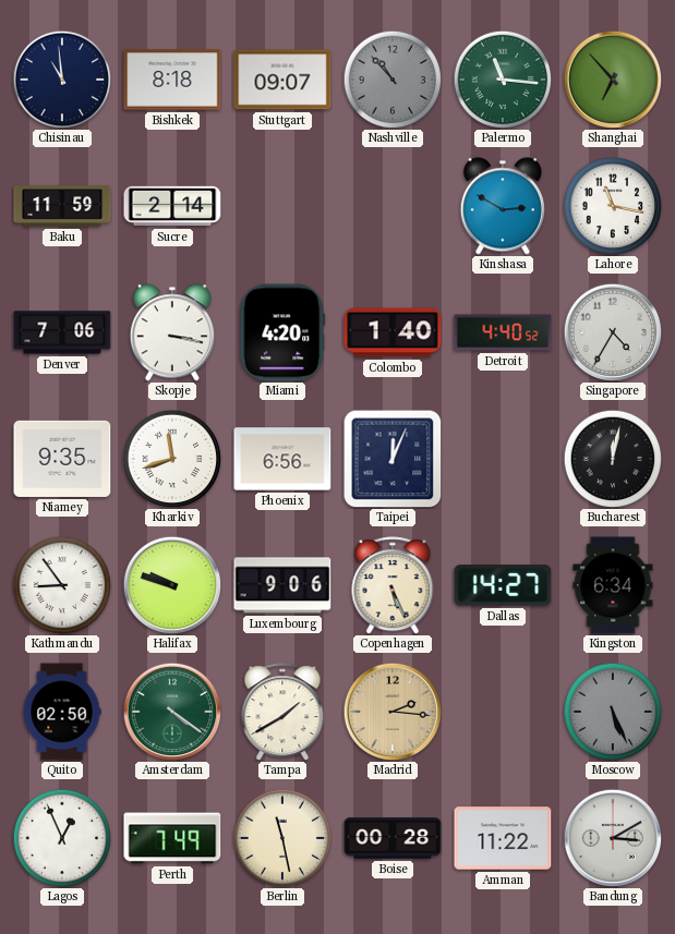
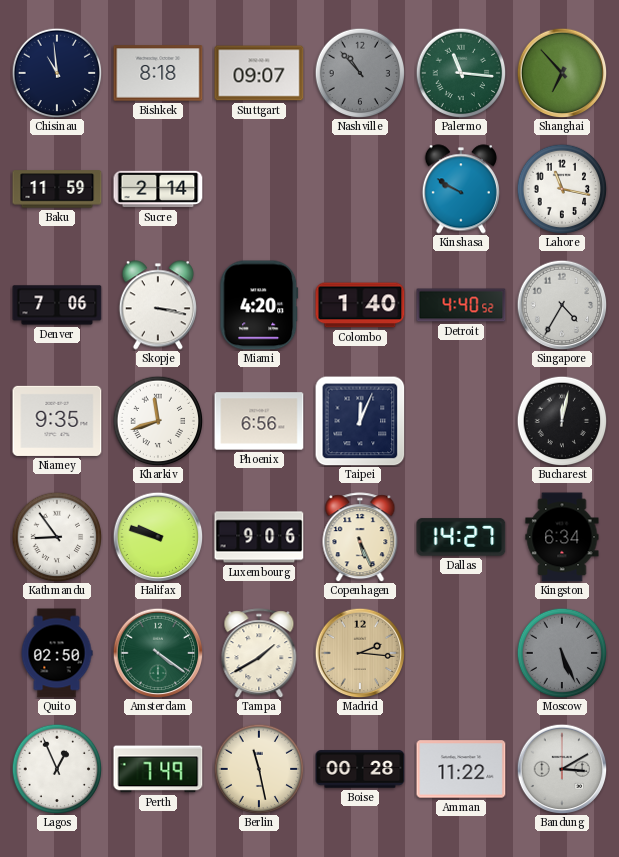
Kinshasa: 2:50 -> 9:50 (461, 189)
